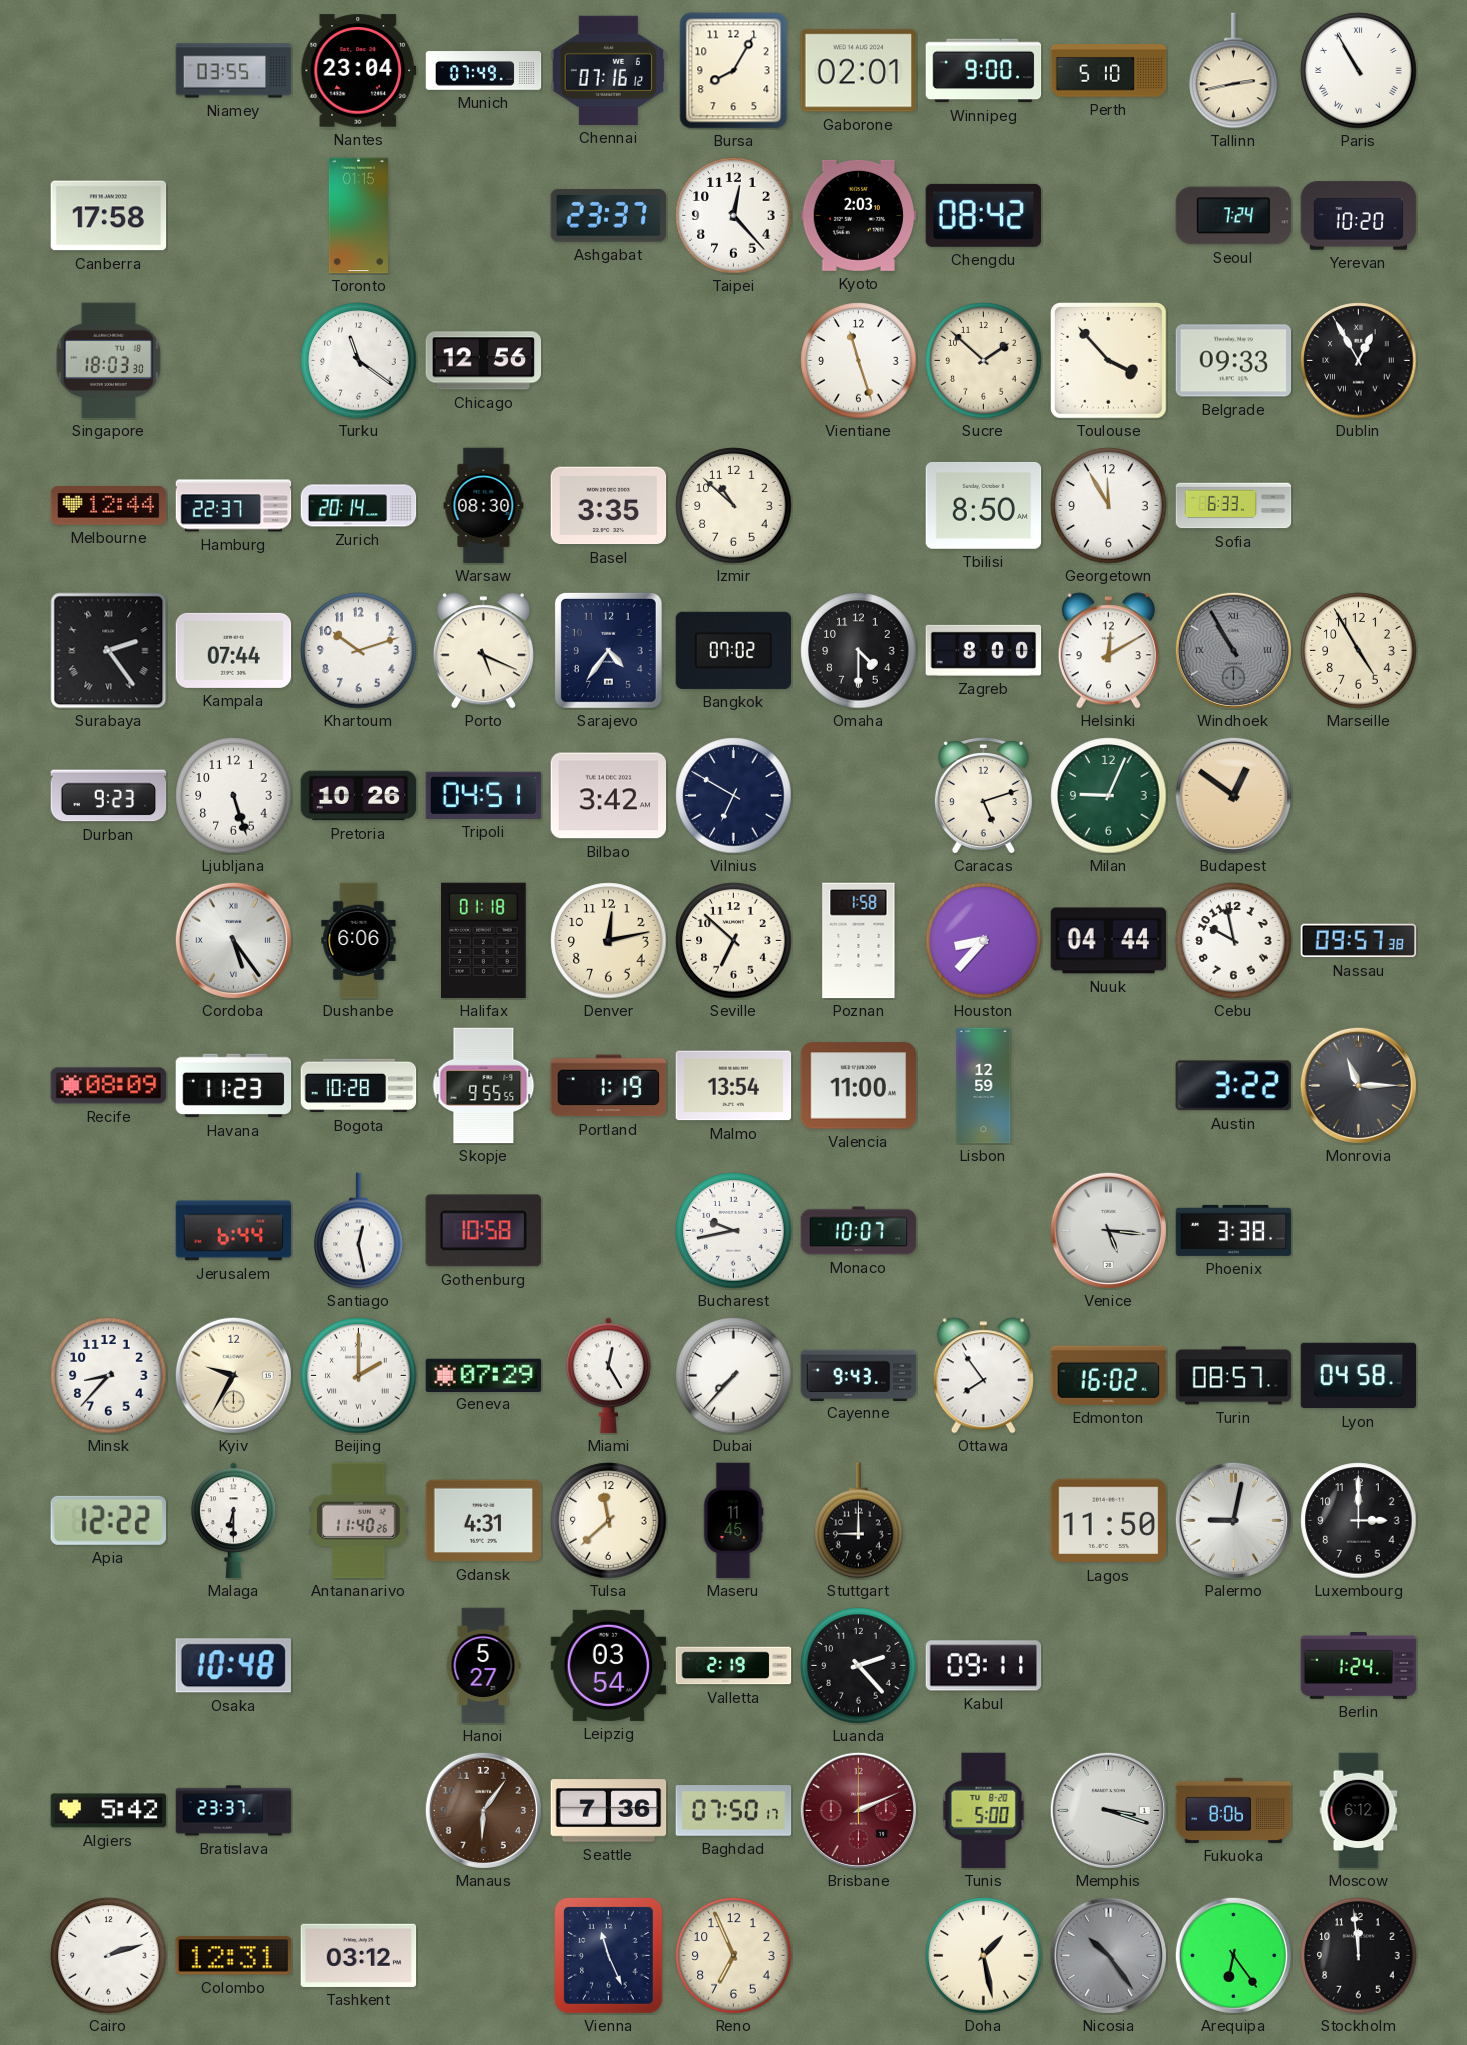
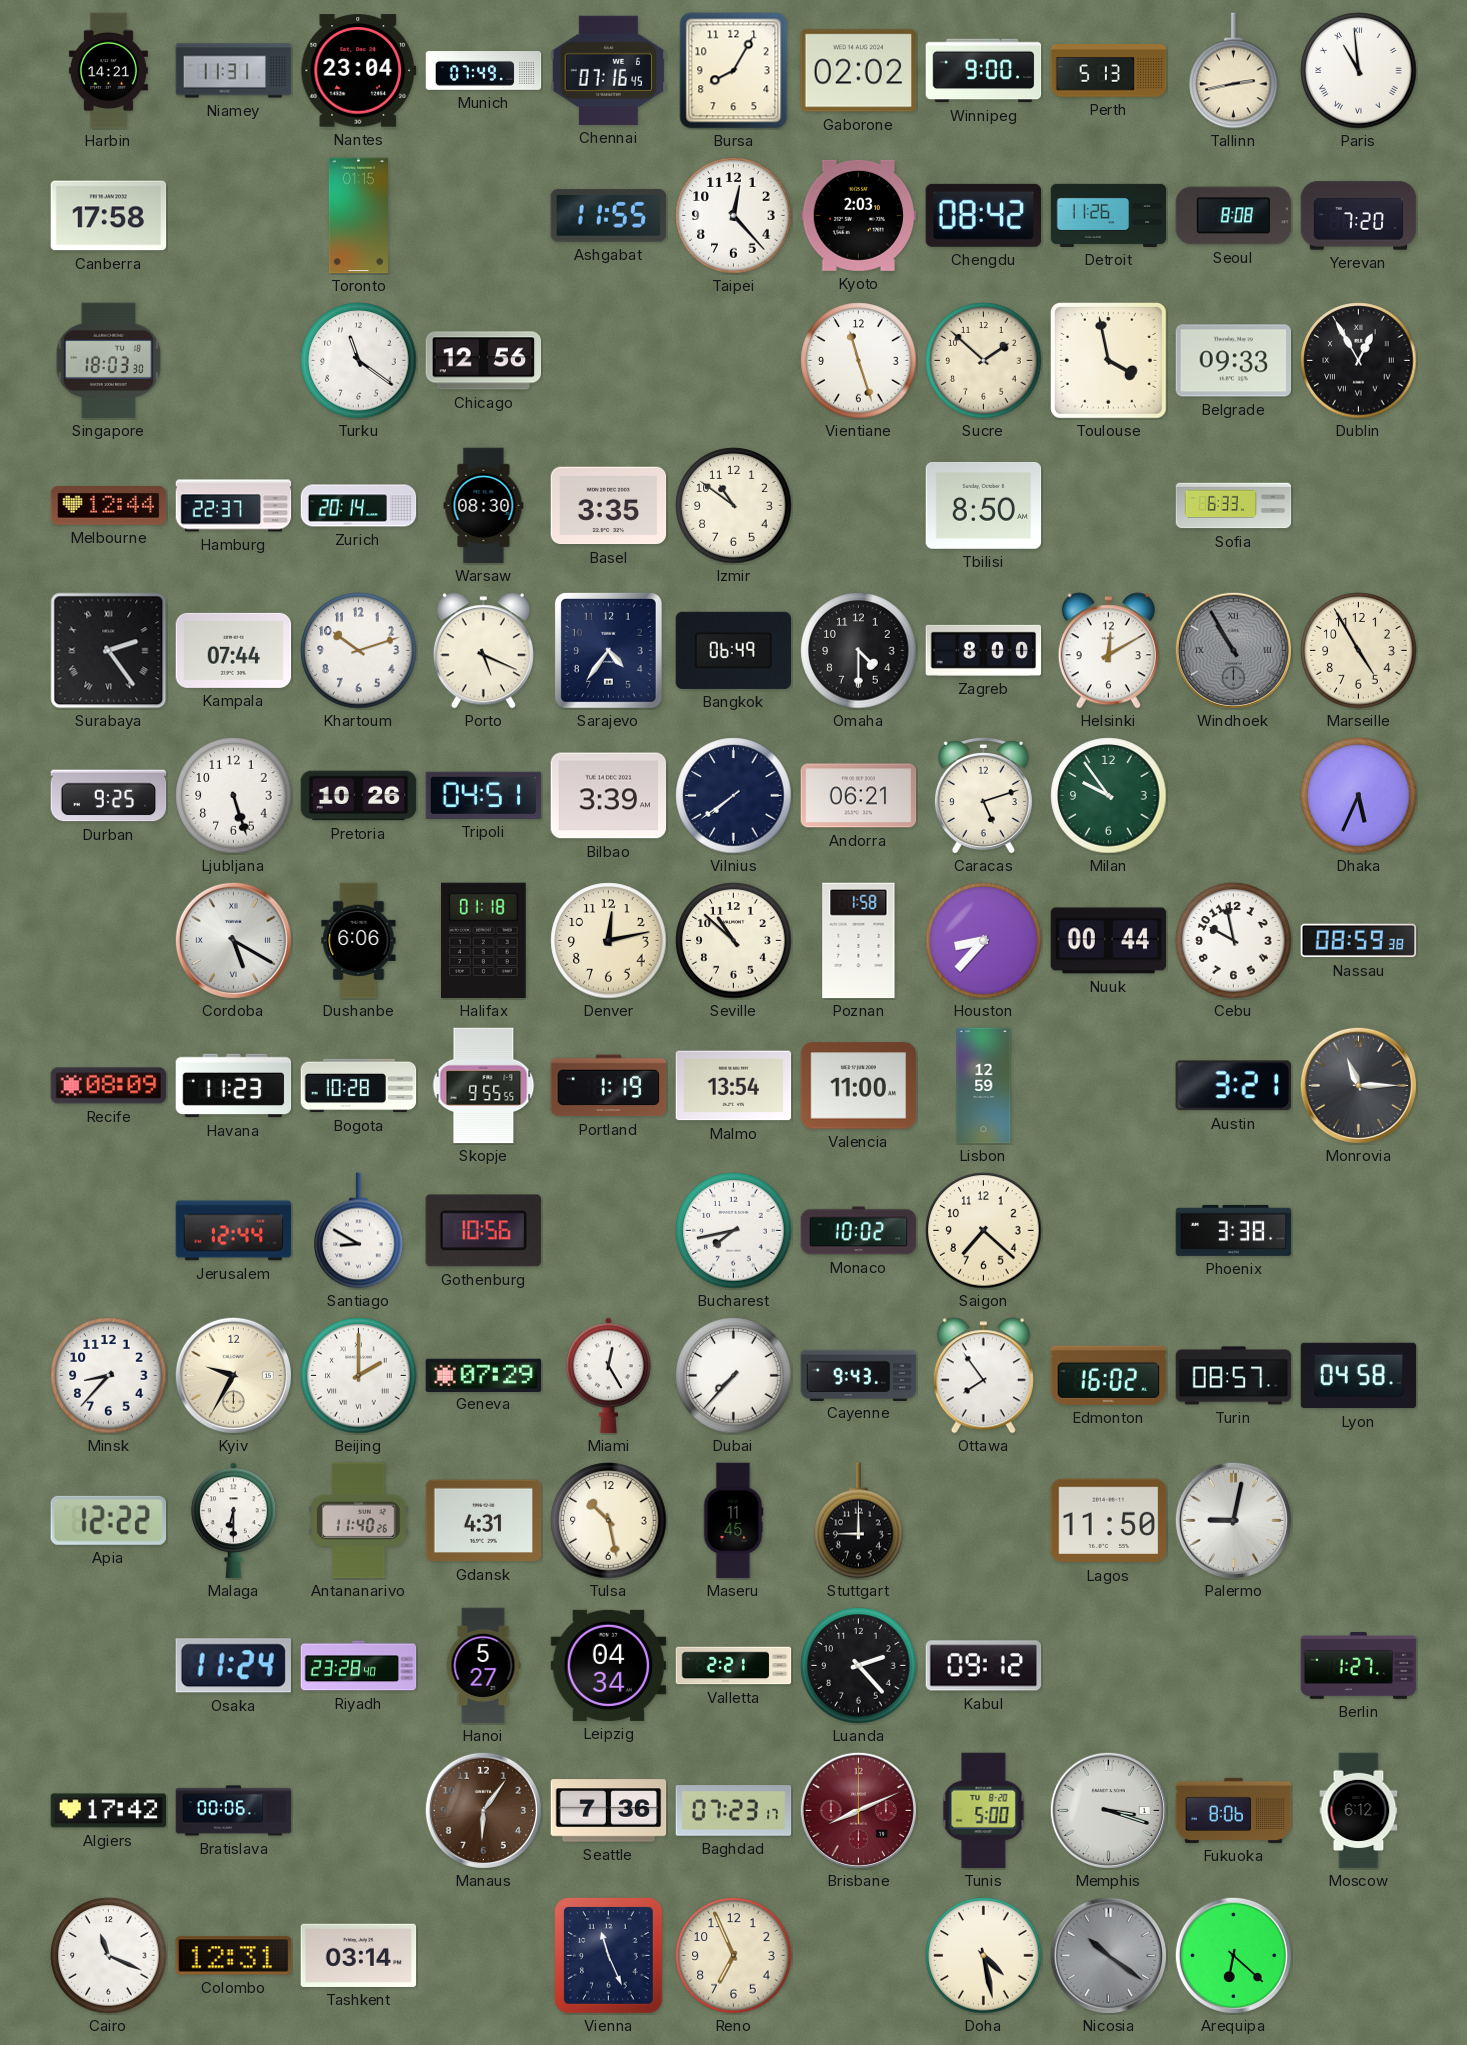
Harbin: none -> 14:21 (108, 71)
Niamey: 03:55 -> 11:31 (234, 71)
Chennai: 07:16:12 -> 07:16:45 (609, 70)
Gaborone: 02:01 -> 02:02 (859, 71)
Perth: 5:10 -> 5:13 (1109, 71)
Paris: 10:55 -> 10:59 (1359, 71)
Ashgabat: 23:37 -> 11:55 (609, 216)
Detroit: none -> 11:26 (1109, 215)
Seoul: 7:24 -> 8:08 (1234, 216)
Yerevan: 10:20 -> 7:20 (1359, 216)
Toulouse: 3:53 -> 3:58 (1109, 361)
Izmir: 10:52 -> 10:51 (734, 506)
Georgetown: 11:55 -> none (1109, 506)
Bangkok: 07:02 -> 06:49 (734, 650)
Durban: 9:23 -> 9:25 (109, 796)
Bilbao: 3:42 -> 3:39 (609, 796)
Vilnius: 6:50 -> 7:39 (734, 796)
Andorra: none -> 06:21 (859, 796)
Milan: 9:04 -> 9:54 (1109, 796)
Budapest: 12:51 -> none (1233, 795)
Dhaka: none -> 5:34 (1359, 796)
Cordoba: 5:24 -> 5:20 (233, 940)
Seville: 6:52 -> 10:52 (734, 941)
Nuuk: 04:44 -> 00:44 (1109, 941)
Nassau: 09:57 -> 08:59 (1359, 941)
Austin: 3:22 -> 3:21 (1233, 1086)
Jerusalem: 6:44 -> 12:44 (234, 1231)
Santiago: 12:28 -> 8:50 (359, 1231)
Gothenburg: 10:58 -> 10:56 (483, 1231)
Bucharest: 9:43 -> 7:43 (734, 1231)
Monaco: 10:07 -> 10:02 (859, 1231)
Saigon: none -> 7:22 (984, 1231)
Venice: 5:16 -> none (1108, 1230)
Tulsa: 11:38 -> 10:28 (609, 1521)
Luxembourg: 3:00 -> none (1359, 1521)
Osaka: 10:48 -> 11:24 (233, 1666)
Riyadh: none -> 23:28 (359, 1666)
Leipzig: 03:54 -> 04:34 (609, 1665)
Valletta: 2:19 -> 2:21 (734, 1666)
Kabul: 09:11 -> 09:12 (984, 1666)
Berlin: 1:24 -> 1:27 (1359, 1665)
Algiers: 5:42 -> 17:42 (109, 1811)
Bratislava: 23:37 -> 00:06 (234, 1811)
Baghdad: 07:50 -> 07:23 (734, 1811)
Brisbane: 2:11 -> 8:11 (858, 1810)
Cairo: 2:12 -> 11:19 (109, 1956)
Tashkent: 03:12 -> 03:14 (359, 1955)
Doha: 1:28 -> 4:28 (984, 1956)
Nicosia: 10:24 -> 10:21 (1108, 1955)
Arequipa: 6:24 -> 6:22 (1233, 1955)
Stockholm: 11:59 -> none (1359, 1956)
